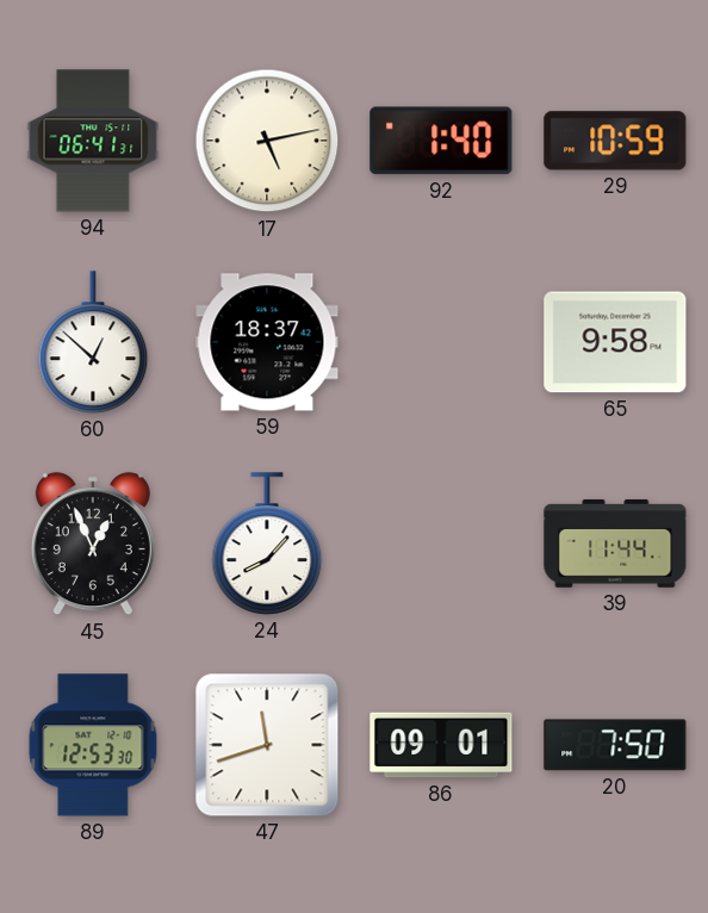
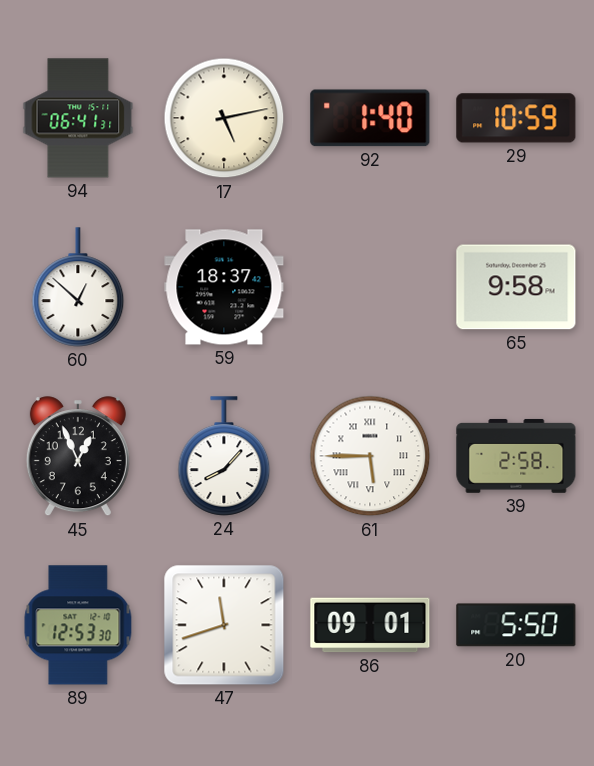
61: none -> 5:45 (370, 456)
39: 11:44 -> 2:58 (516, 456)
20: 7:50 -> 5:50 (516, 625)
